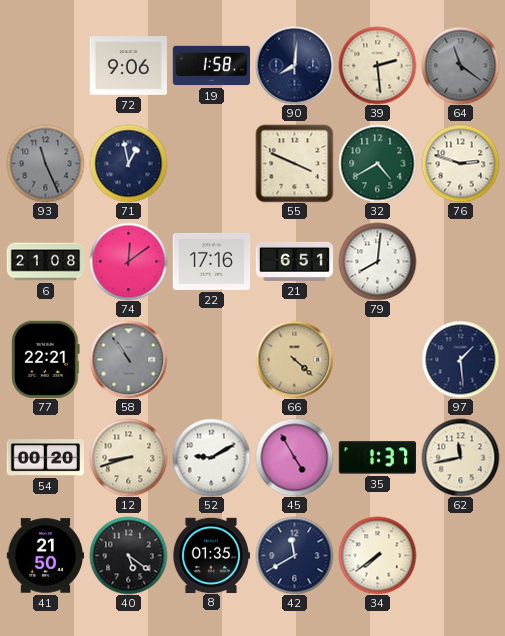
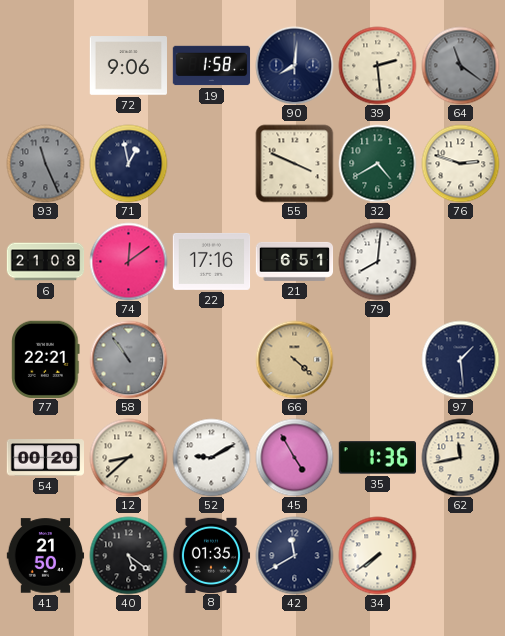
12: 8:42 -> 8:38 (128, 457)
35: 1:37 -> 1:36 (377, 458)
